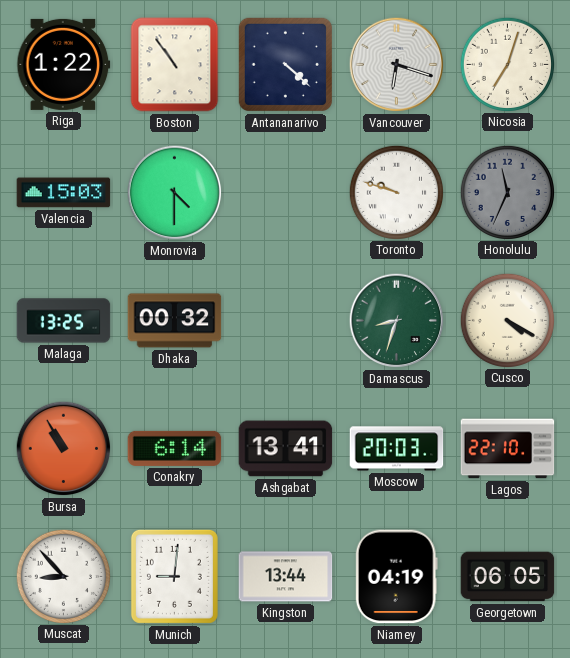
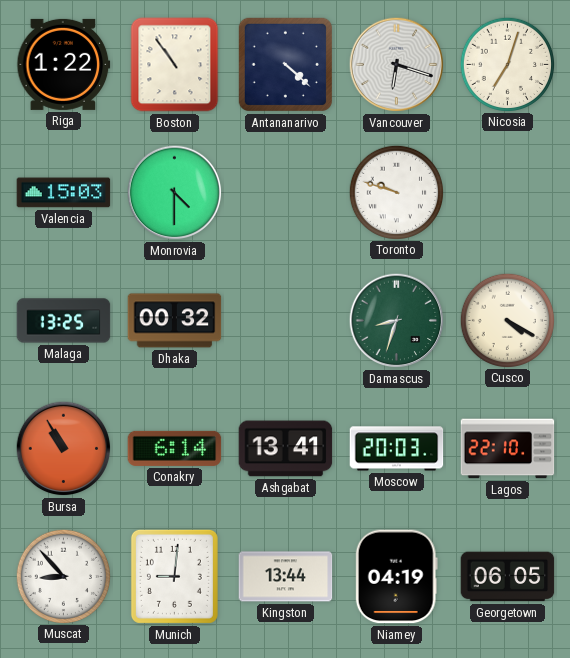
Honolulu: 11:34 -> none (507, 192)
